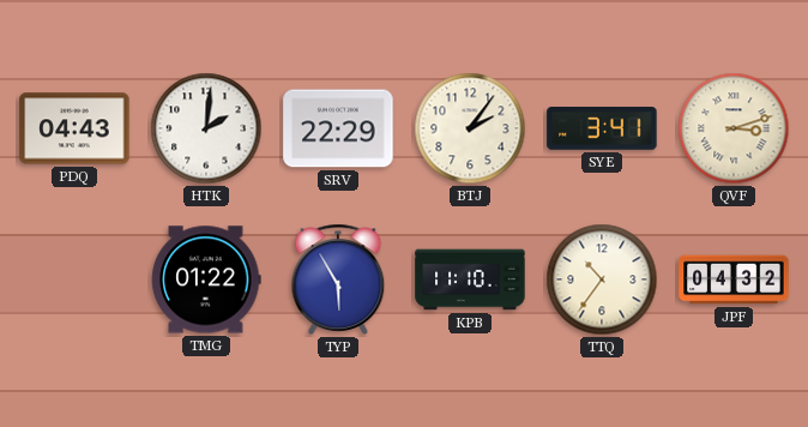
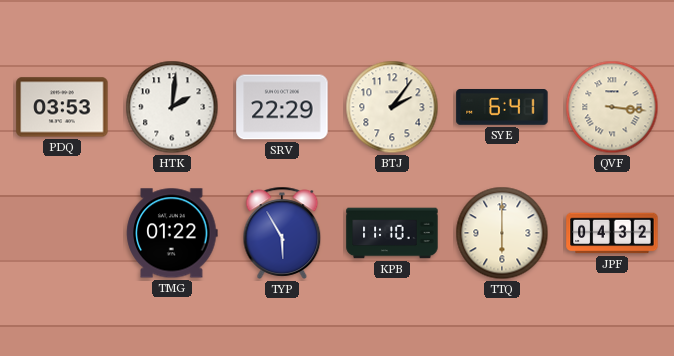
PDQ: 04:43 -> 03:53 (62, 107)
SYE: 3:41 -> 6:41 (502, 108)
QVF: 3:12 -> 3:16 (612, 107)
TTQ: 10:36 -> 6:00 (502, 233)
